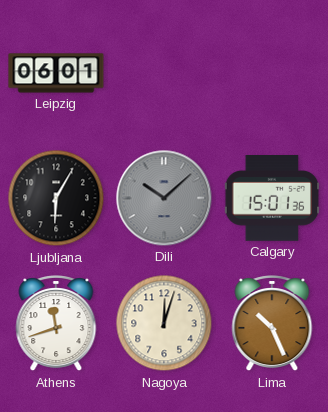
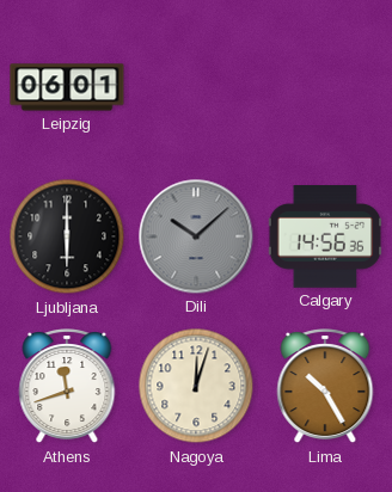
Ljubljana: 6:05 -> 6:00 (67, 236)
Calgary: 15:01 -> 14:56 (325, 238)
Lima: 10:26 -> 10:25 (325, 387)
